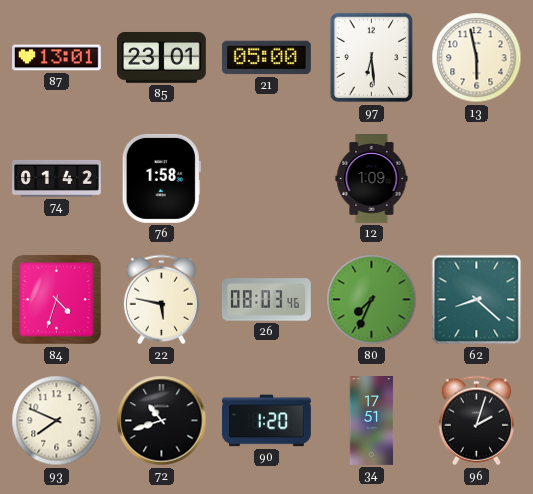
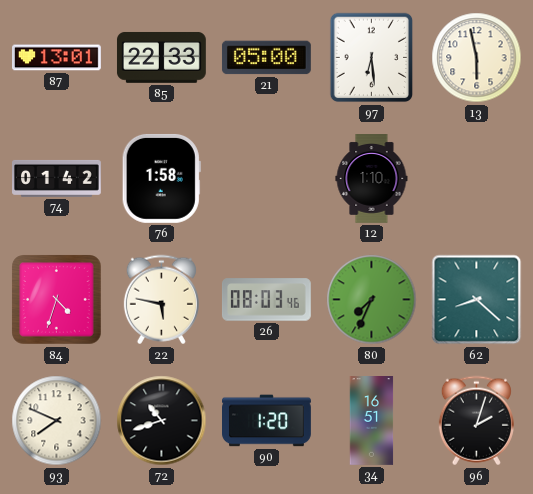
85: 23:01 -> 22:33 (161, 58)
12: 1:09 -> 1:10 (372, 179)
34: 17:51 -> 16:51 (372, 421)
